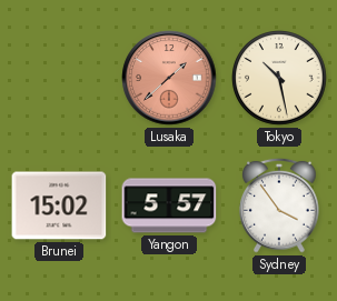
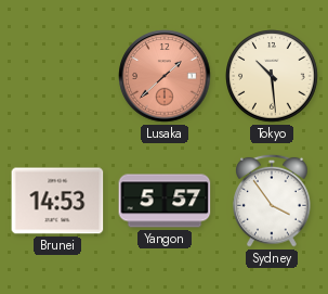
Tokyo: 10:28 -> 10:29 (273, 77)
Brunei: 15:02 -> 14:53 (57, 201)
